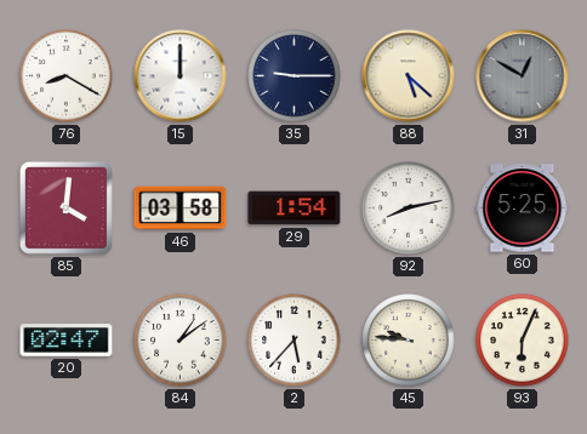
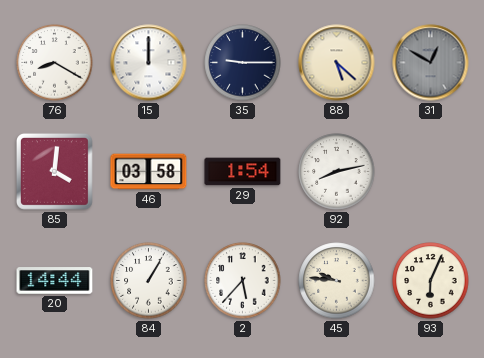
60: 5:25 -> none (523, 209)
20: 02:47 -> 14:44 (55, 281)
84: 1:09 -> 1:05 (149, 281)
